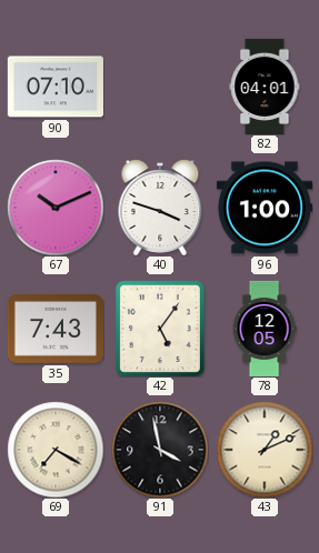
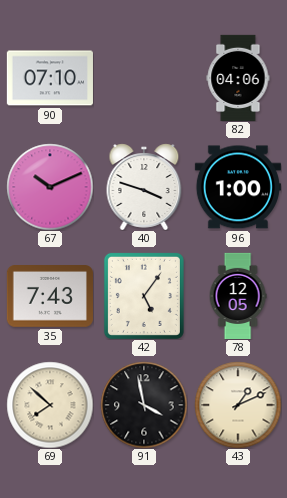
82: 04:01 -> 04:06 (238, 78)
69: 7:20 -> 7:52 (50, 405)
